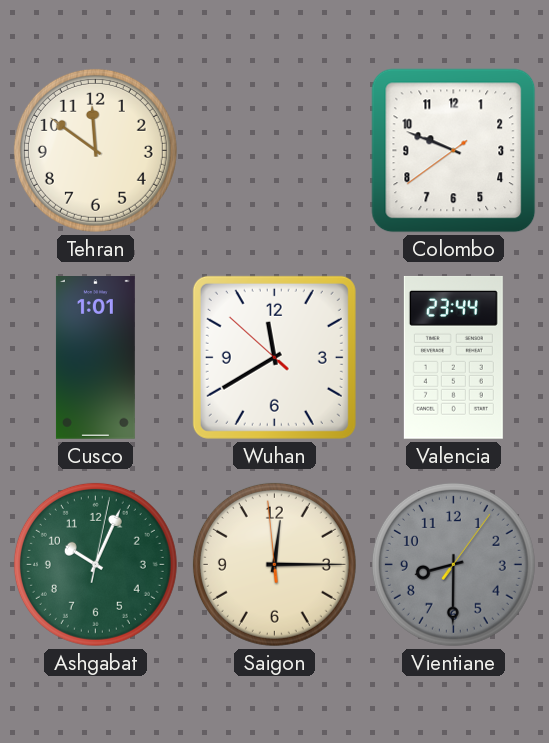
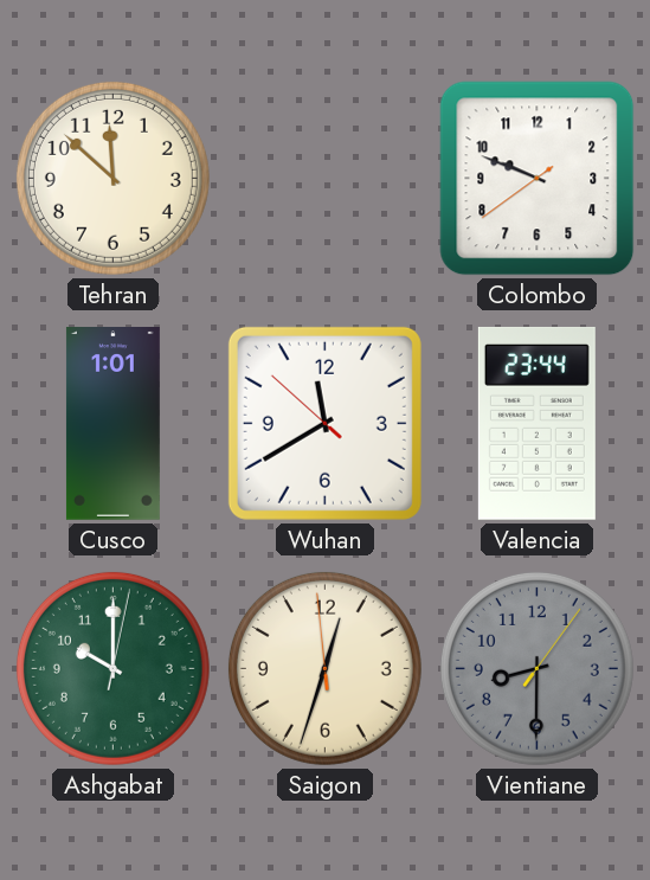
Tehran: 11:51 -> 11:52 (112, 178)
Ashgabat: 10:04 -> 10:00 (112, 668)
Saigon: 12:14 -> 12:32 (324, 668)
